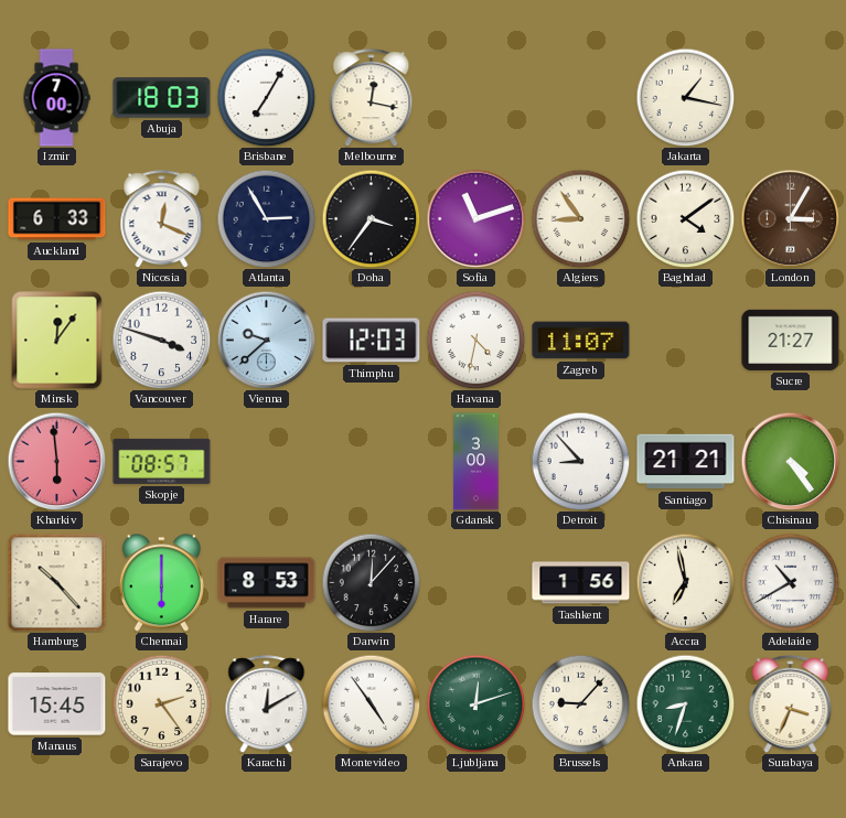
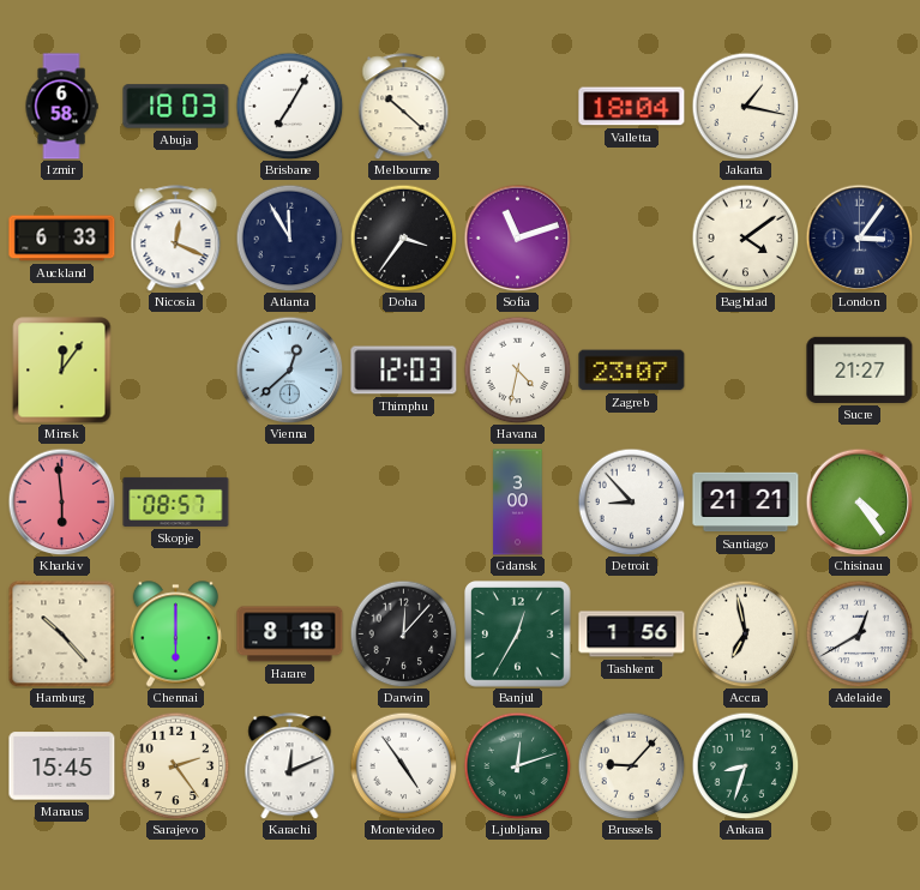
Izmir: 7:00 -> 6:58 (61, 107)
Melbourne: 12:17 -> 10:22 (404, 107)
Valletta: none -> 18:04 (632, 107)
Atlanta: 2:55 -> 11:55 (289, 237)
Algiers: 8:54 -> none (580, 218)
London: 3:05 -> 3:06 (859, 237)
London dial: brown -> navy (859, 237)
Vancouver: 3:48 -> none (161, 340)
Vienna: 9:38 -> 12:38 (289, 369)
Zagreb: 11:07 -> 23:07 (632, 371)
Harare: 8:53 -> 8:18 (290, 635)
Banjul: none -> 12:35 (518, 635)
Adelaide: 10:40 -> 12:40 (859, 633)
Karachi: 12:10 -> 12:11 (290, 766)
Surabaya: 3:34 -> none (791, 704)
